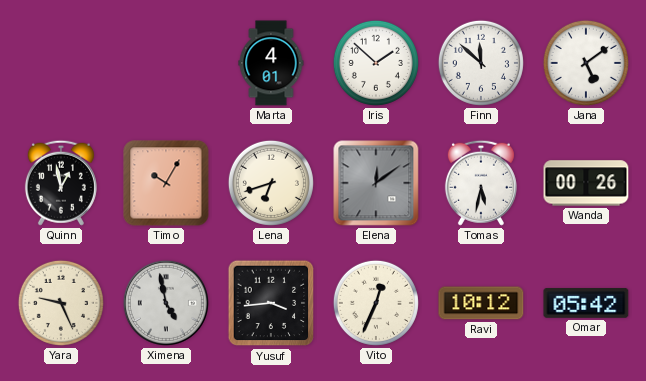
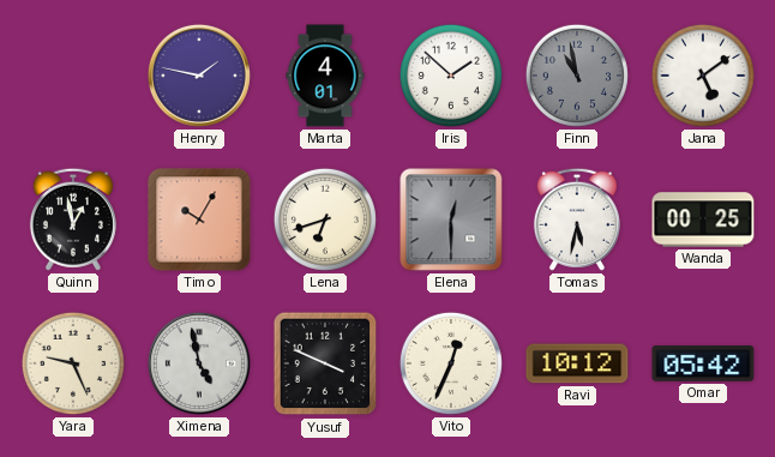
Henry: none -> 1:47 (199, 76)
Finn: 11:52 -> 10:58 (577, 76)
Finn dial: white -> grey (577, 76)
Elena: 12:09 -> 12:30 (451, 220)
Wanda: 00:26 -> 00:25 (703, 220)
Yusuf: 3:44 -> 3:49 (325, 363)
